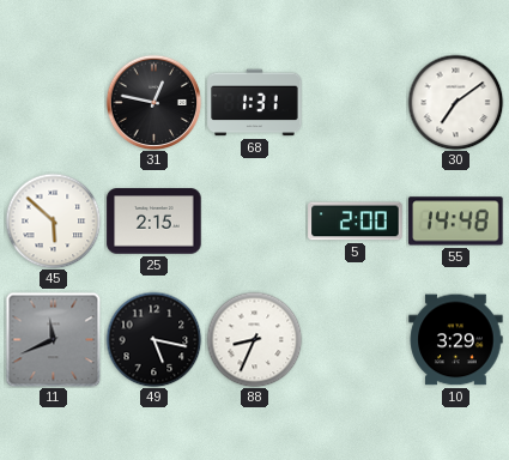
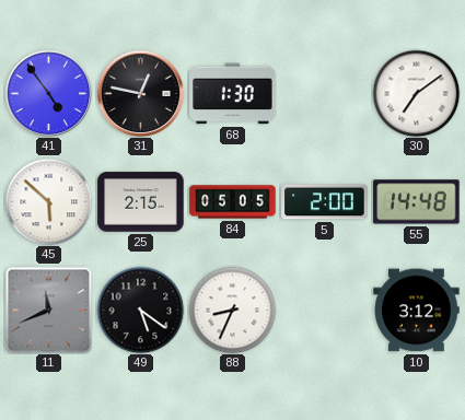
41: none -> 4:54 (48, 93)
68: 1:31 -> 1:30 (233, 94)
84: none -> 05:05 (233, 202)
49: 5:17 -> 5:21 (140, 310)
10: 3:29 -> 3:12 (417, 311)
